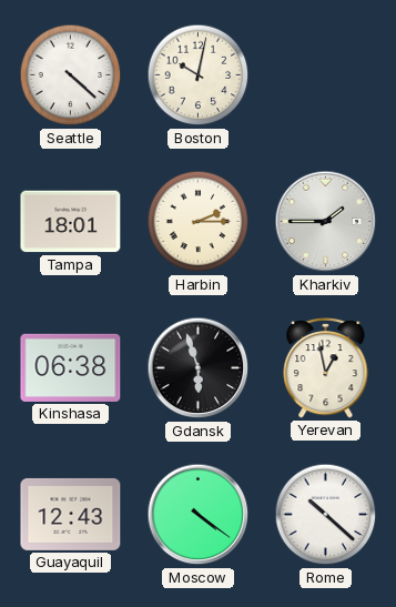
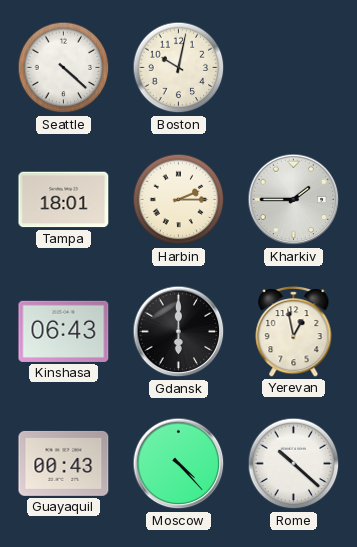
Kinshasa: 06:38 -> 06:43 (64, 331)
Gdansk: 5:57 -> 6:00 (179, 332)
Guayaquil: 12:43 -> 00:43 (64, 463)
Moscow: 4:21 -> 4:23 (179, 464)
